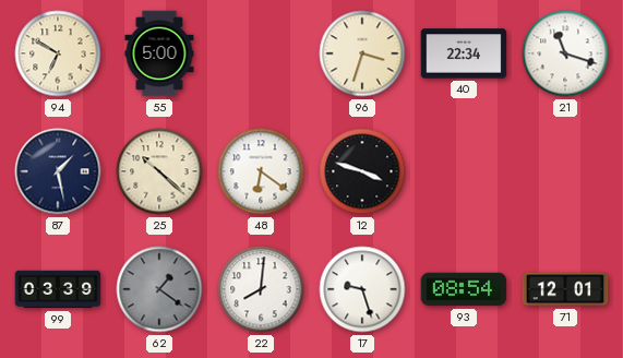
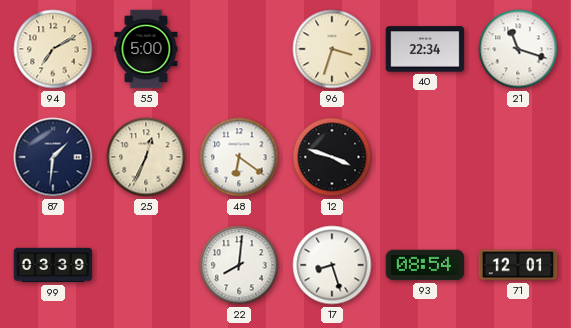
94: 6:50 -> 7:10 (53, 49)
87: 1:28 -> 1:31 (53, 157)
25: 10:22 -> 12:34 (146, 157)
62: 1:21 -> none (159, 289)
17: 9:27 -> 8:27 (332, 265)
